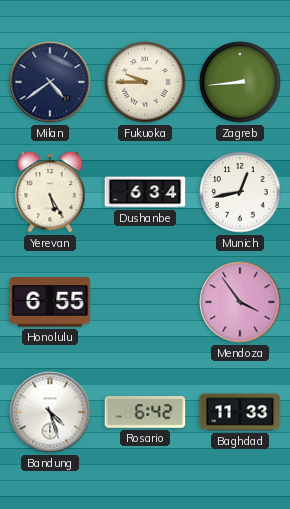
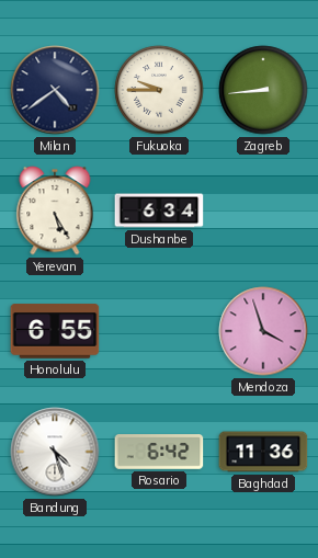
Munich: 12:43 -> none (240, 192)
Mendoza: 3:54 -> 3:57 (263, 331)
Baghdad: 11:33 -> 11:36 (263, 452)
